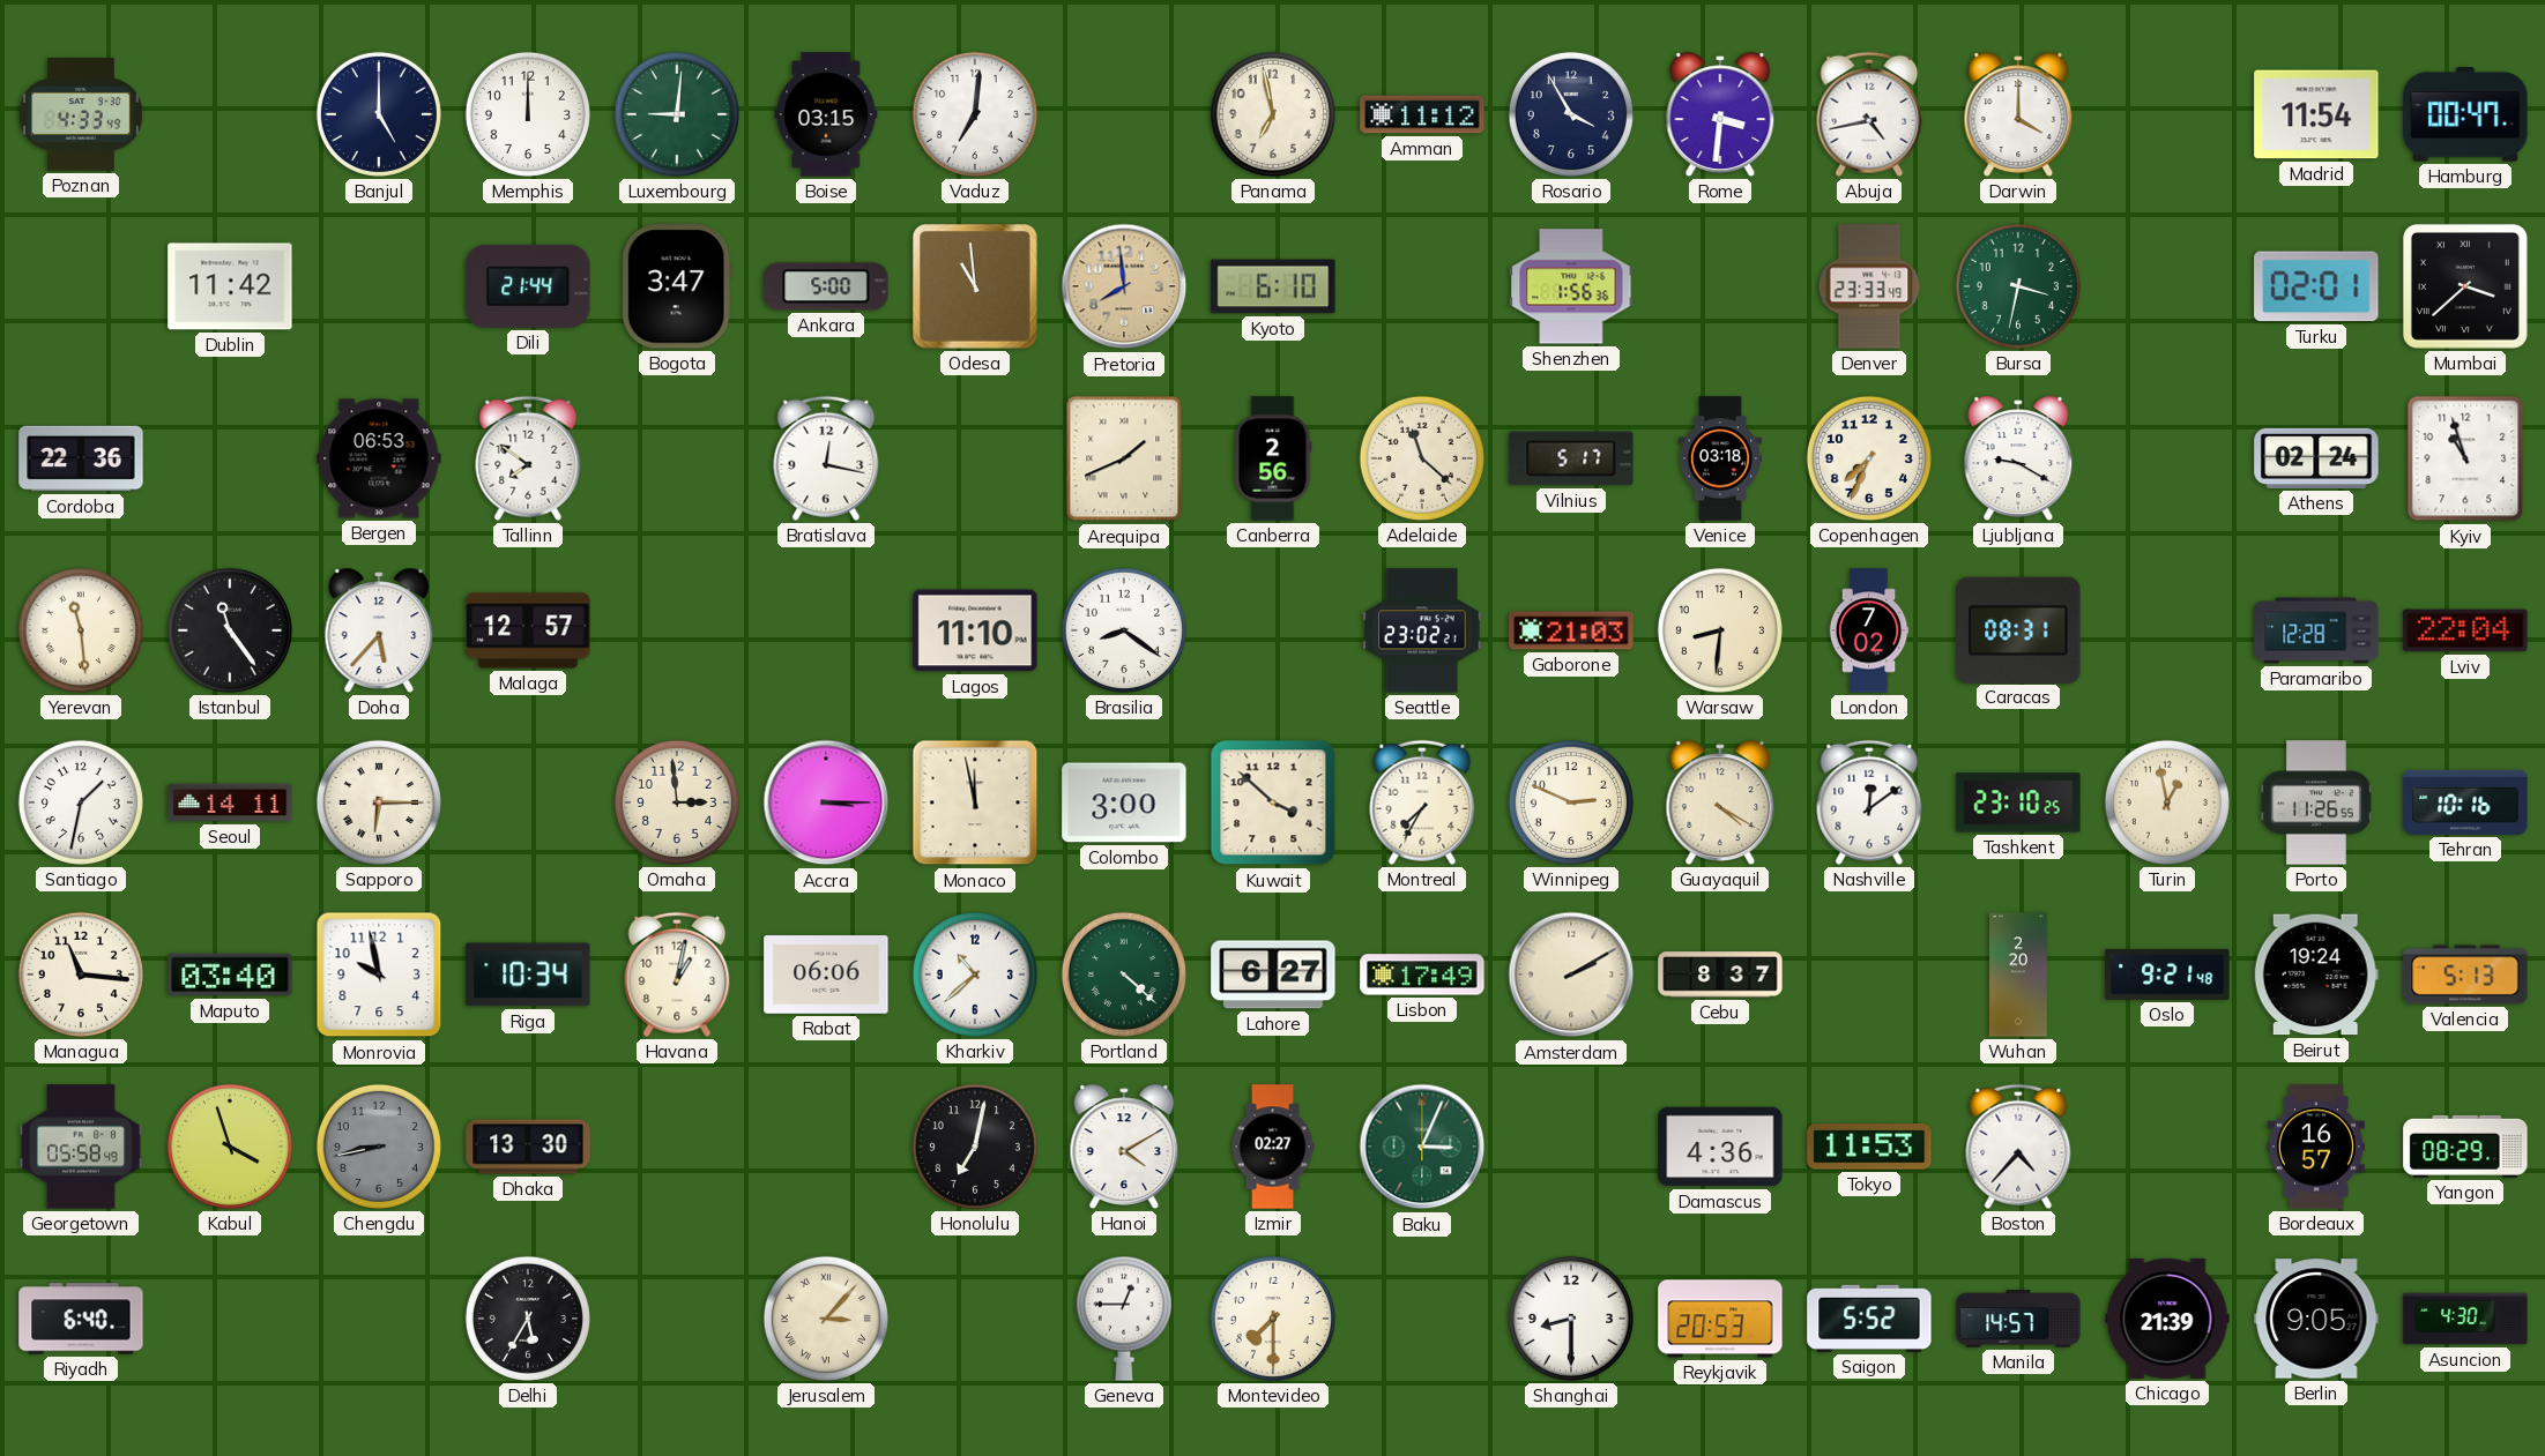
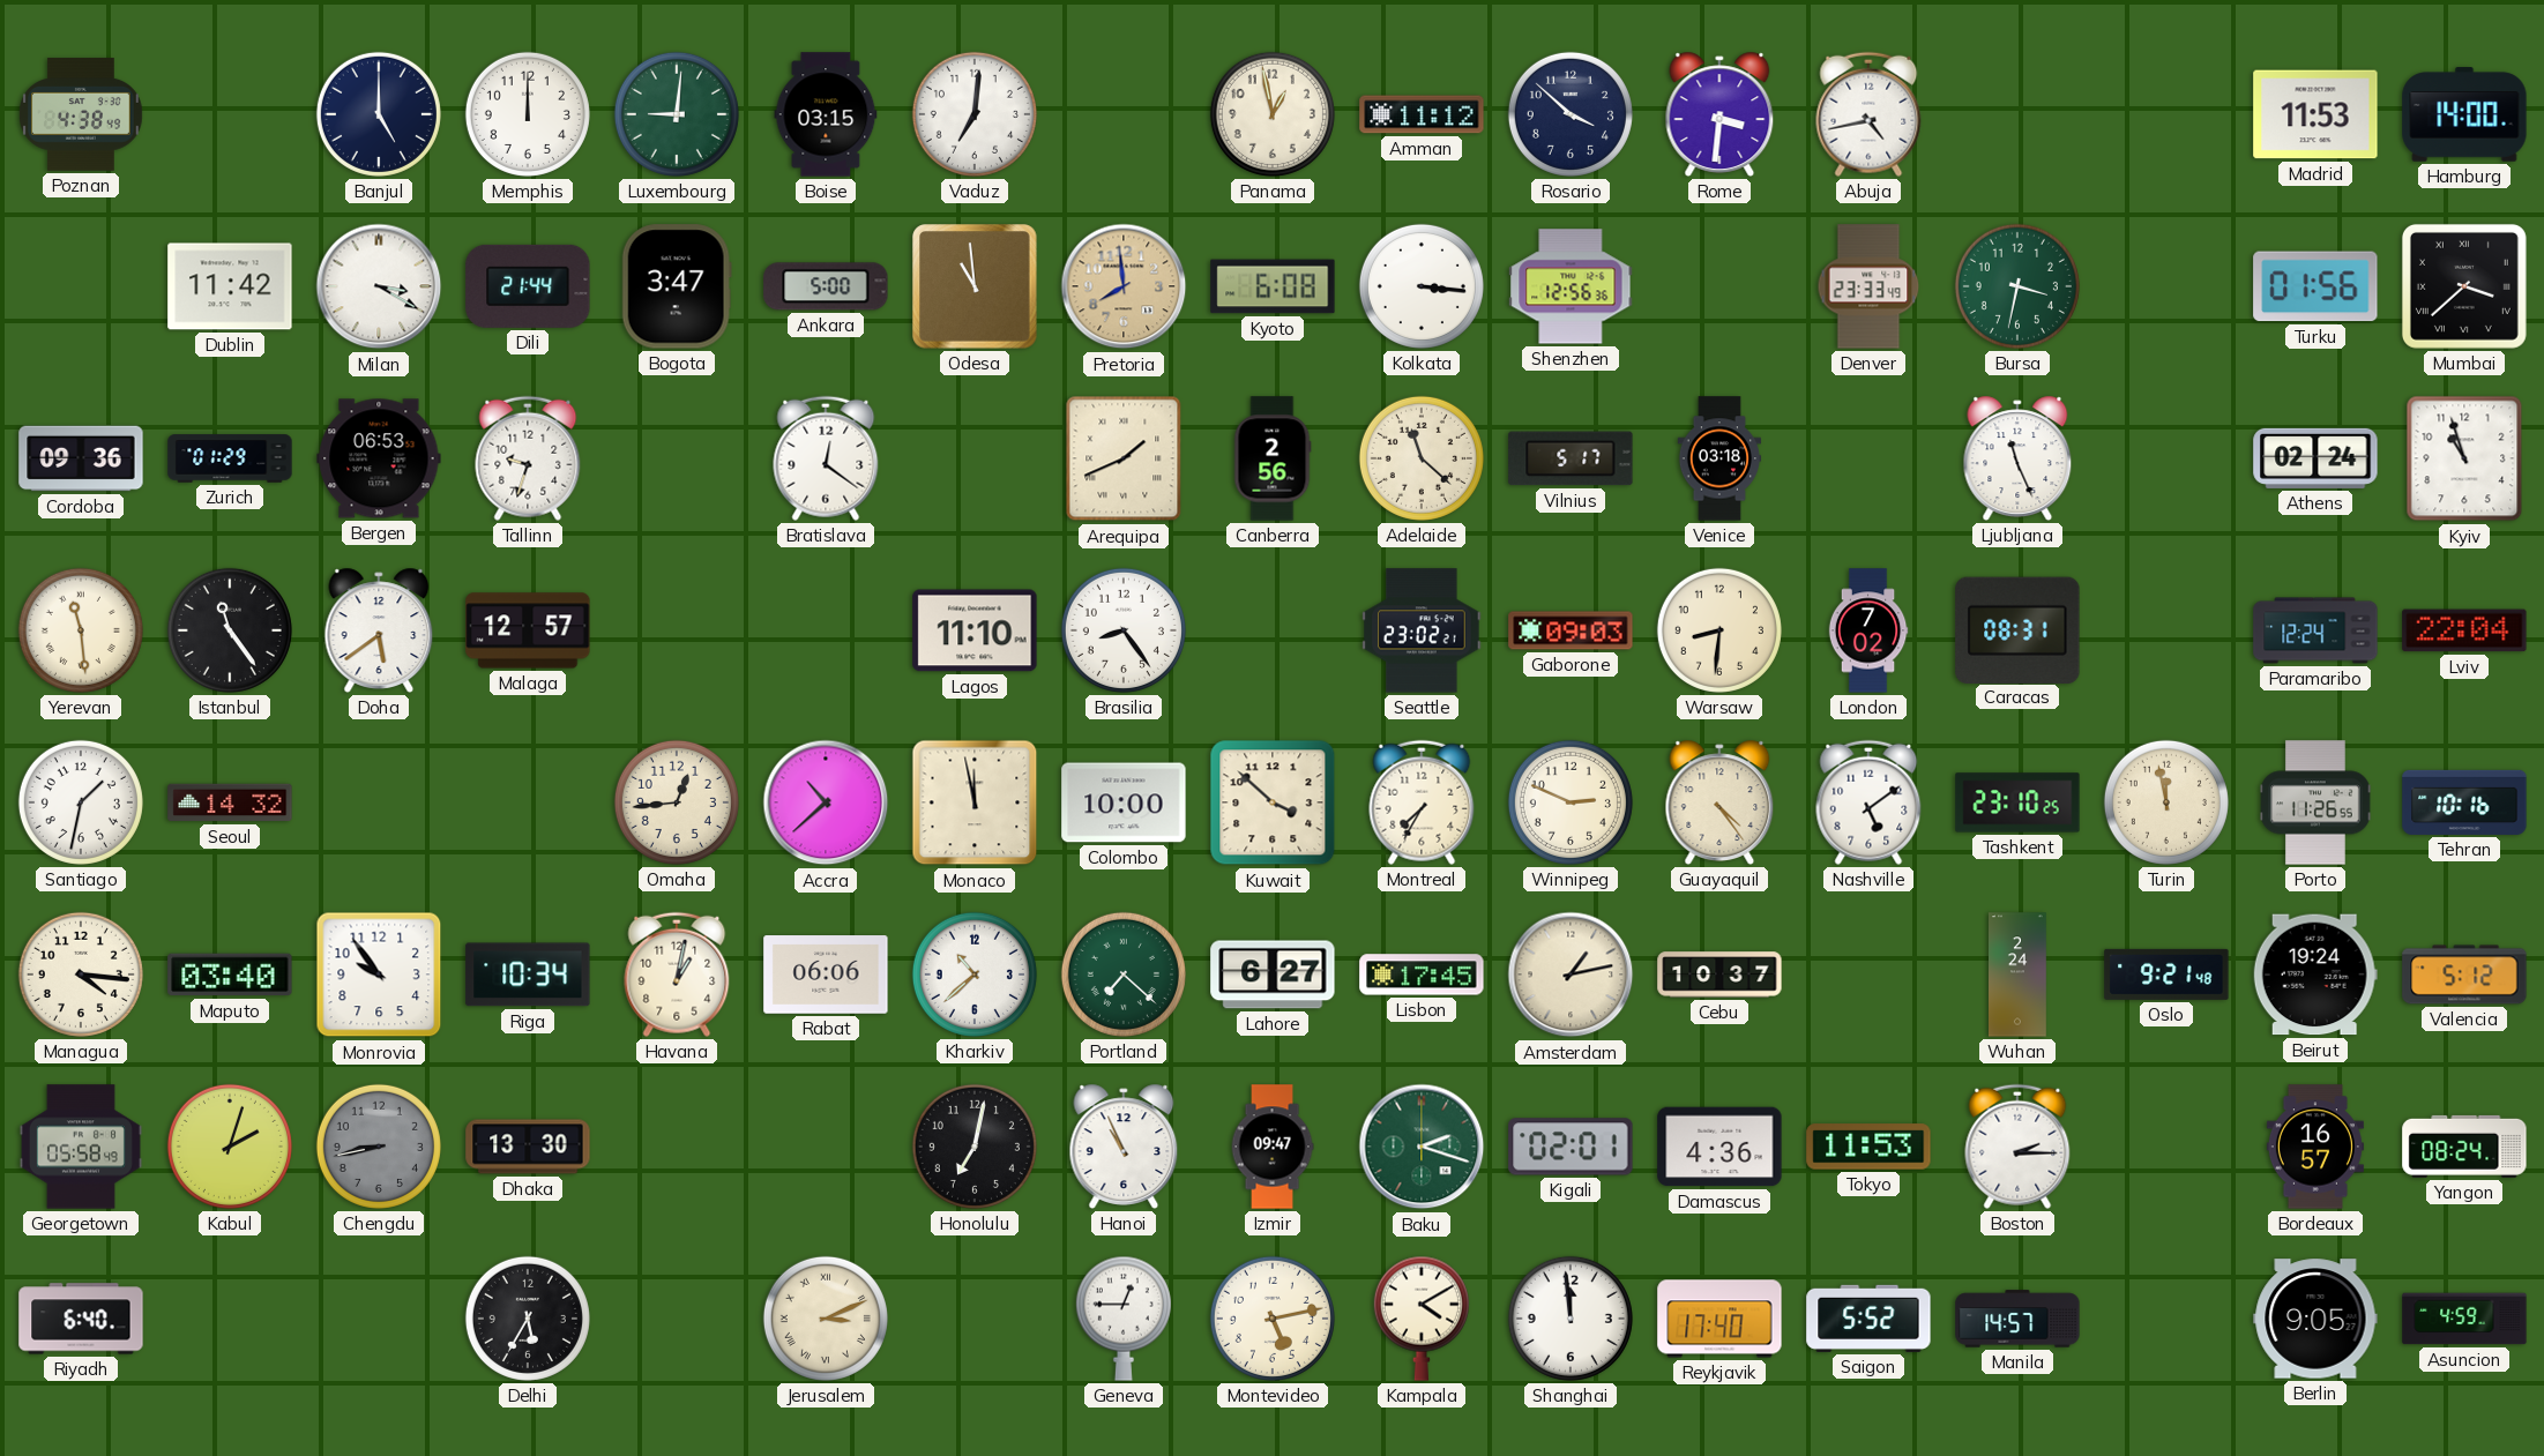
Poznan: 4:33 -> 4:38 (81, 114)
Panama: 6:58 -> 12:58 (1273, 114)
Rosario: 3:55 -> 3:52 (1571, 114)
Darwin: 4:00 -> none (2018, 114)
Madrid: 11:54 -> 11:53 (2315, 114)
Hamburg: 00:47 -> 14:00 (2464, 114)
Milan: none -> 3:20 (379, 286)
Kyoto: 6:10 -> 6:08 (1273, 286)
Kolkata: none -> 3:16 (1422, 286)
Shenzhen: 1:56 -> 12:56 (1571, 286)
Turku: 02:01 -> 01:56 (2315, 286)
Cordoba: 22:36 -> 09:36 (81, 458)
Zurich: none -> 01:29 (230, 458)
Tallinn: 7:51 -> 9:33 (528, 458)
Bratislava: 12:17 -> 12:21 (826, 458)
Copenhagen: 7:34 -> none (1869, 458)
Ljubljana: 9:20 -> 11:26 (2017, 458)
Doha: 5:37 -> 5:39 (379, 630)
Brasilia: 8:21 -> 8:24 (1124, 630)
Gaborone: 21:03 -> 09:03 (1571, 630)
Paramaribo: 12:28 -> 12:24 (2315, 630)
Seoul: 14:11 -> 14:32 (230, 802)
Sapporo: 6:15 -> none (379, 802)
Omaha: 2:59 -> 12:44 (677, 802)
Accra: 3:15 -> 10:38 (826, 802)
Colombo: 3:00 -> 10:00 (1124, 802)
Guayaquil: 4:20 -> 4:24 (1719, 802)
Nashville: 12:09 -> 5:09 (1868, 802)
Turin: 12:58 -> 11:58 (2166, 802)
Managua: 11:16 -> 4:16 (81, 975)
Monrovia: 9:58 -> 9:54 (379, 975)
Portland: 4:22 -> 7:22 (1124, 975)
Lisbon: 17:49 -> 17:45 (1422, 975)
Amsterdam: 2:10 -> 1:13 (1571, 975)
Cebu: 8:37 -> 10:37 (1719, 975)
Wuhan: 2:20 -> 2:24 (2019, 975)
Valencia: 5:13 -> 5:12 (2464, 975)
Kabul: 3:57 -> 2:03 (230, 1147)
Hanoi: 4:10 -> 10:56 (1124, 1147)
Izmir: 02:27 -> 09:47 (1273, 1147)
Baku: 3:04 -> 2:18 (1422, 1147)
Kigali: none -> 02:01 (1571, 1147)
Boston: 4:37 -> 2:15 (2017, 1147)
Yangon: 08:29 -> 08:24 (2464, 1147)
Jerusalem: 3:07 -> 3:11 (826, 1319)
Montevideo: 7:30 -> 5:13 (1273, 1319)
Kampala: none -> 4:10 (1422, 1319)
Shanghai: 8:30 -> 11:59 (1571, 1319)
Reykjavik: 20:53 -> 17:40 (1719, 1319)
Chicago: 21:39 -> none (2167, 1319)
Asuncion: 4:30 -> 4:59 (2464, 1319)
